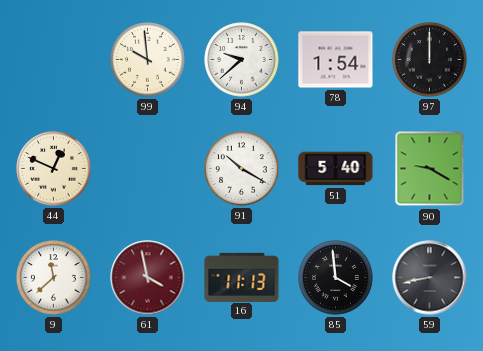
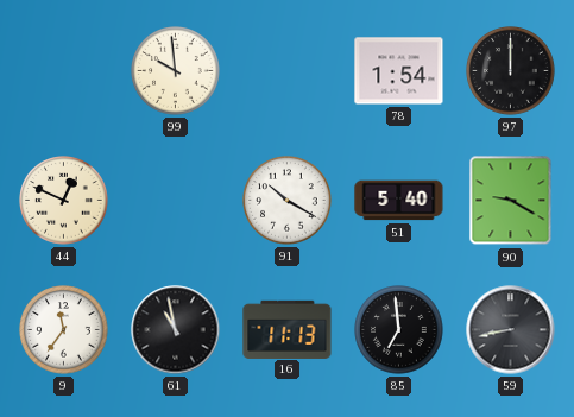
94: 9:38 -> none (242, 60)
9: 11:38 -> 11:36 (64, 330)
61: 3:58 -> 10:58 (176, 330)
61 dial: burgundy -> black (176, 330)
85: 3:59 -> 6:59 (399, 330)
